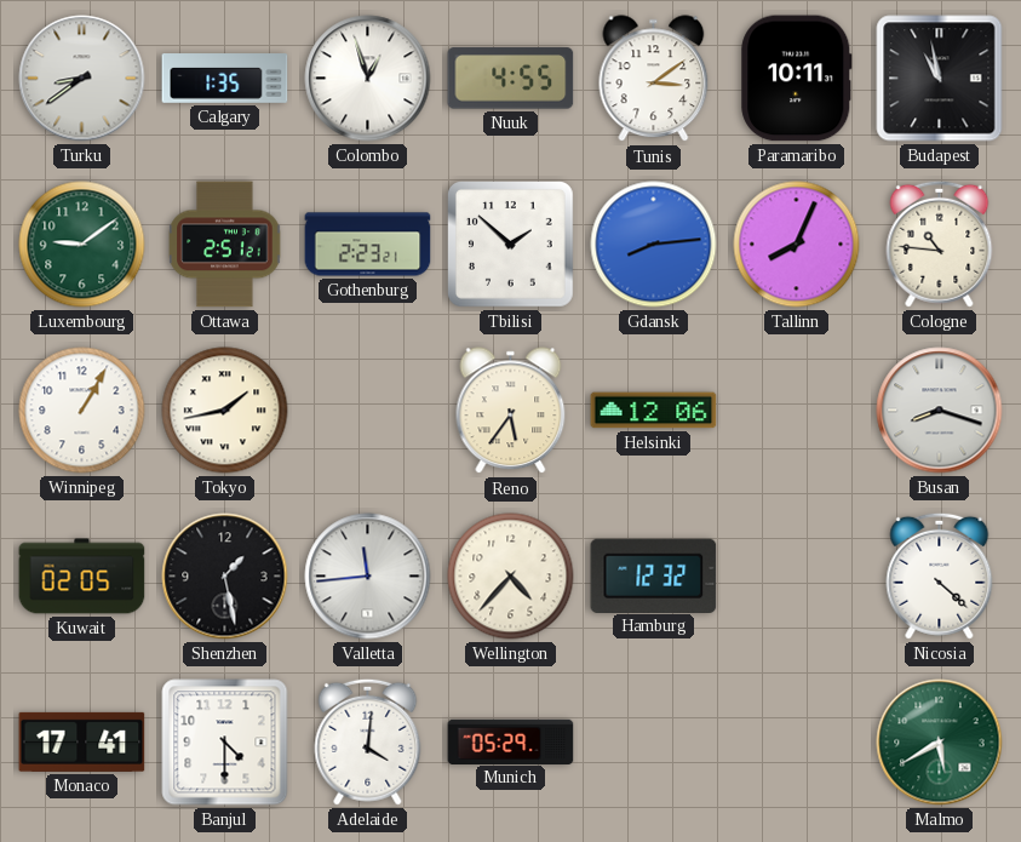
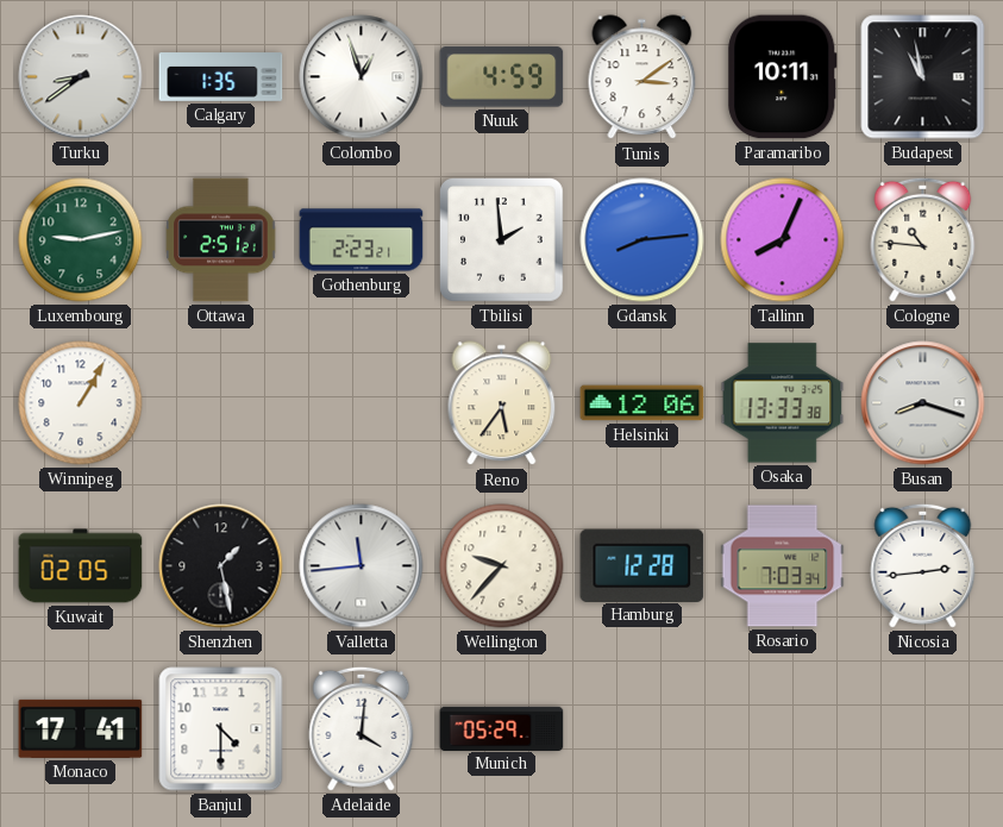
Nuuk: 4:55 -> 4:59 (502, 77)
Luxembourg: 9:09 -> 9:13 (81, 240)
Tbilisi: 1:52 -> 1:59 (502, 240)
Tokyo: 1:43 -> none (225, 411)
Osaka: none -> 13:33 (783, 403)
Wellington: 4:37 -> 9:37 (502, 566)
Hamburg: 12:32 -> 12:28 (642, 565)
Rosario: none -> 7:03 (783, 566)
Nicosia: 4:22 -> 2:44 (923, 565)
Malmo: 5:40 -> none (940, 743)
